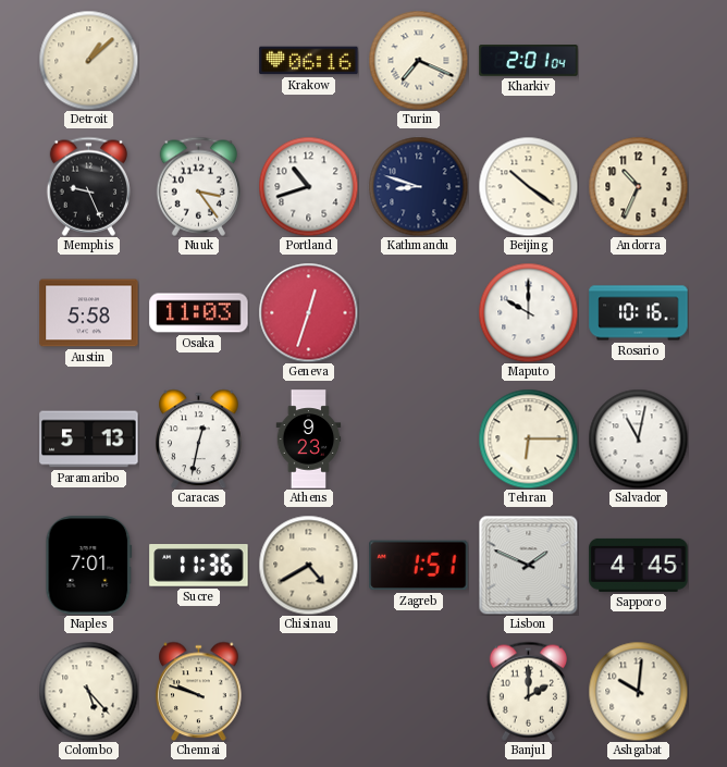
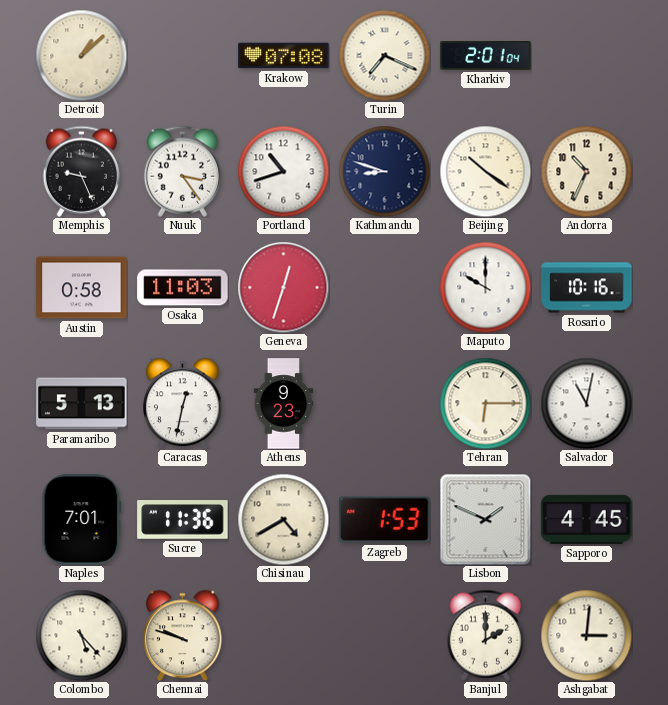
Krakow: 06:16 -> 07:08 (284, 56)
Austin: 5:58 -> 0:58 (82, 288)
Zagreb: 1:51 -> 1:53 (385, 520)
Ashgabat: 10:01 -> 3:01 (586, 635)
